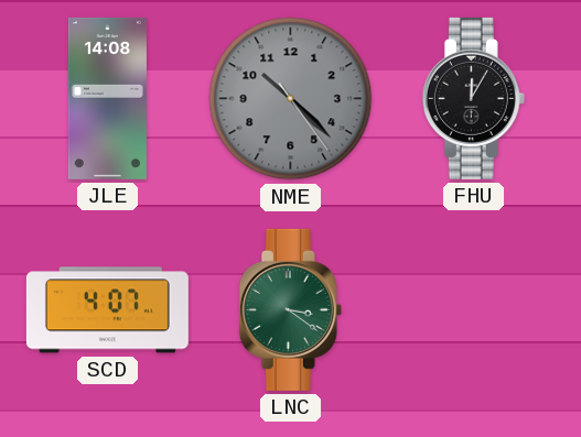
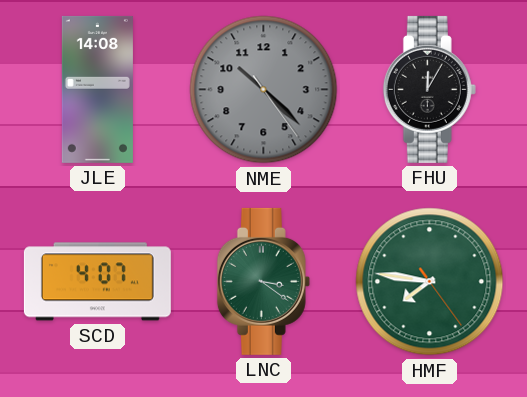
HMF: none -> 7:46 (430, 282)
